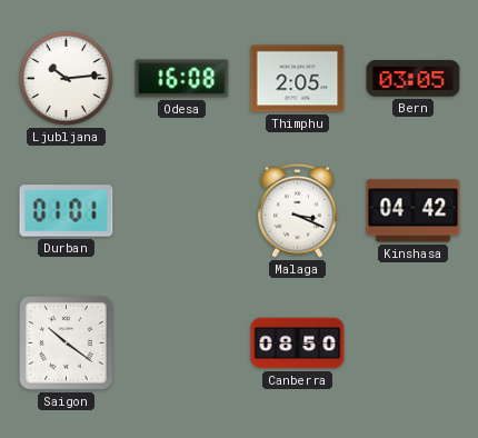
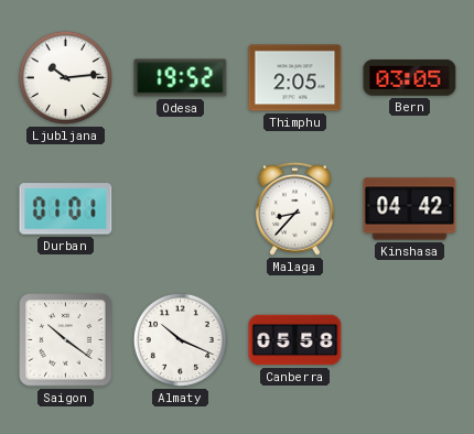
Odesa: 16:08 -> 19:52 (181, 78)
Malaga: 3:19 -> 8:37 (295, 208)
Almaty: none -> 10:19 (180, 339)
Canberra: 08:50 -> 05:58 (295, 340)
